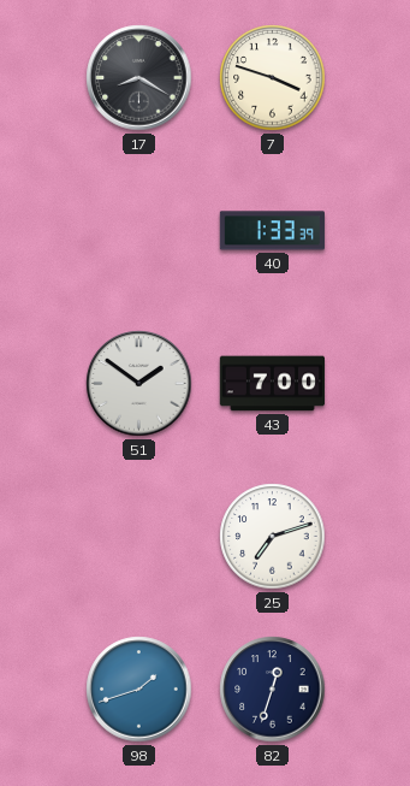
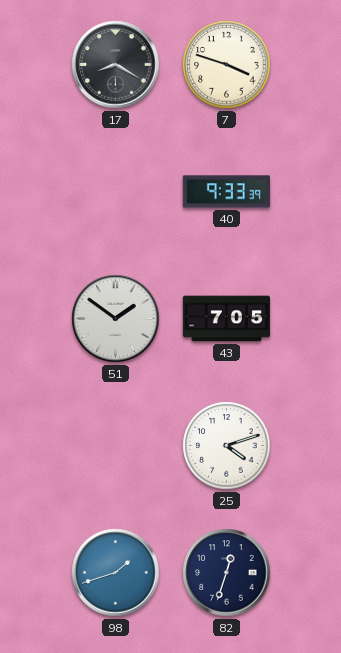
40: 1:33 -> 9:33 (226, 192)
43: 7:00 -> 7:05 (226, 319)
25: 7:12 -> 4:12 (227, 446)
